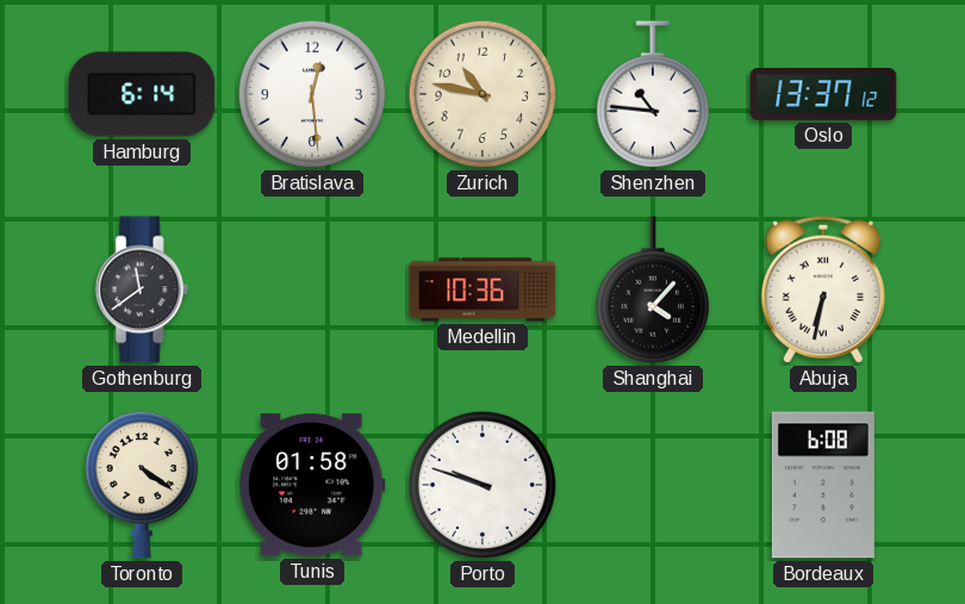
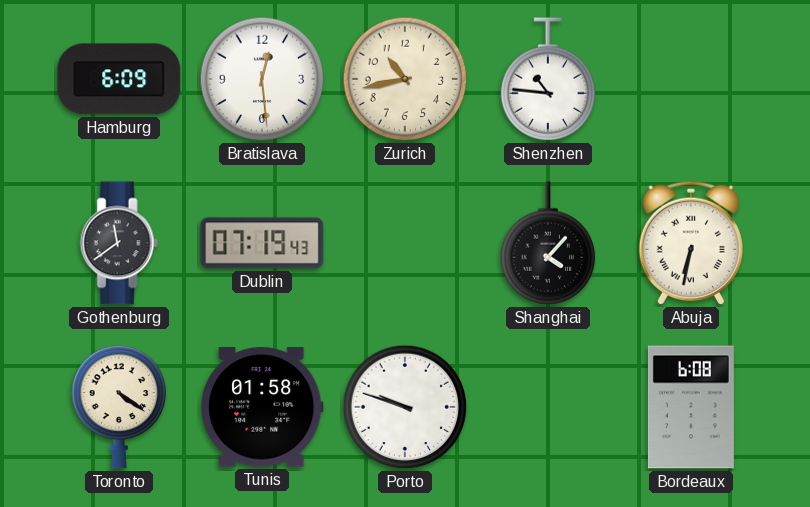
Hamburg: 6:14 -> 6:09 (119, 79)
Zurich: 10:47 -> 10:43 (405, 79)
Oslo: 13:37 -> none (823, 95)
Dublin: none -> 07:19 (262, 243)
Medellin: 10:36 -> none (482, 289)
